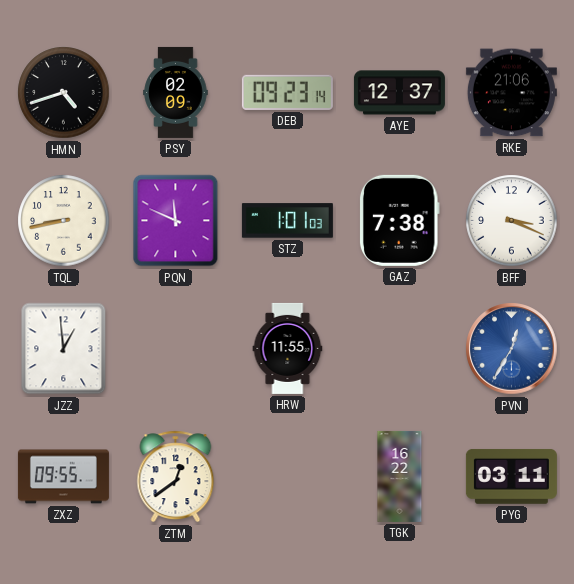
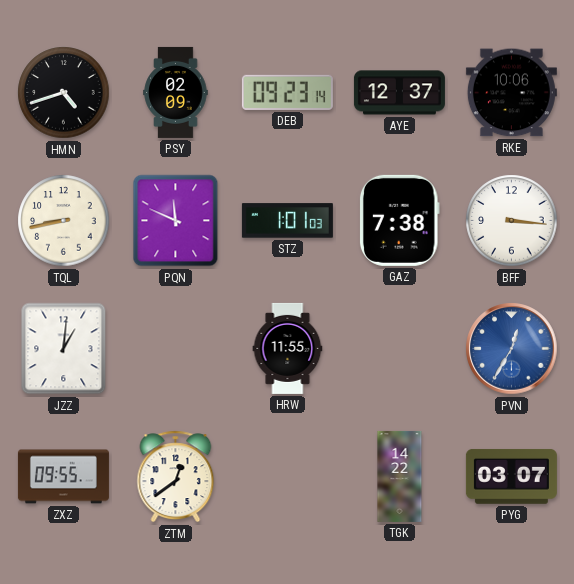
RKE: 21:06 -> 10:06 (511, 93)
BFF: 3:19 -> 3:16 (512, 221)
JZZ: 12:59 -> 1:01 (64, 349)
TGK: 16:22 -> 14:22 (400, 476)
PYG: 03:11 -> 03:07 (511, 477)
